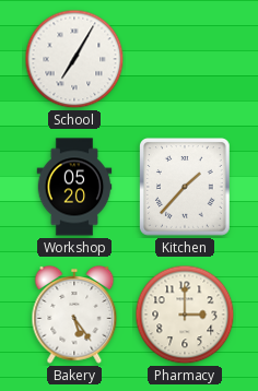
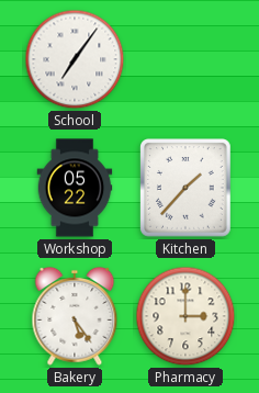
School: 7:05 -> 7:06 (75, 59)
Workshop: 05:20 -> 05:22 (75, 188)
